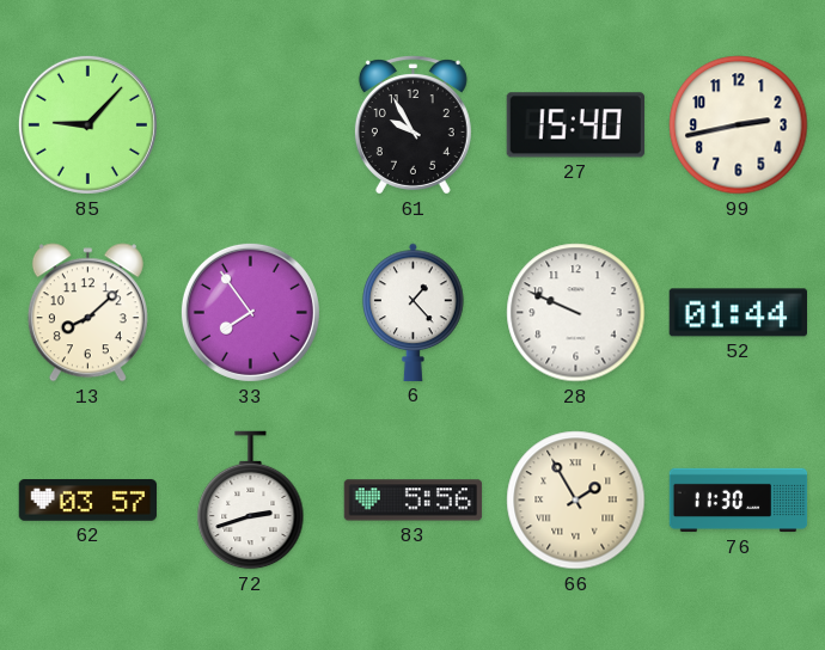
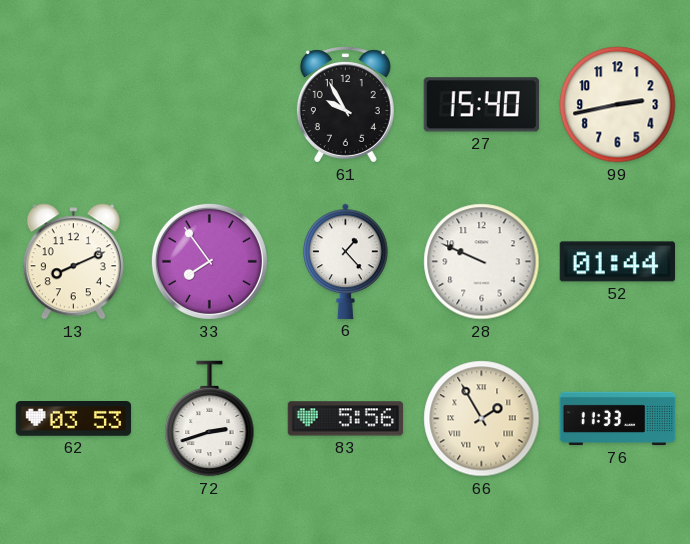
85: 9:07 -> none (87, 124)
13: 8:08 -> 8:11 (73, 262)
62: 03:57 -> 03:53 (74, 419)
76: 11:30 -> 11:33 (618, 419)
